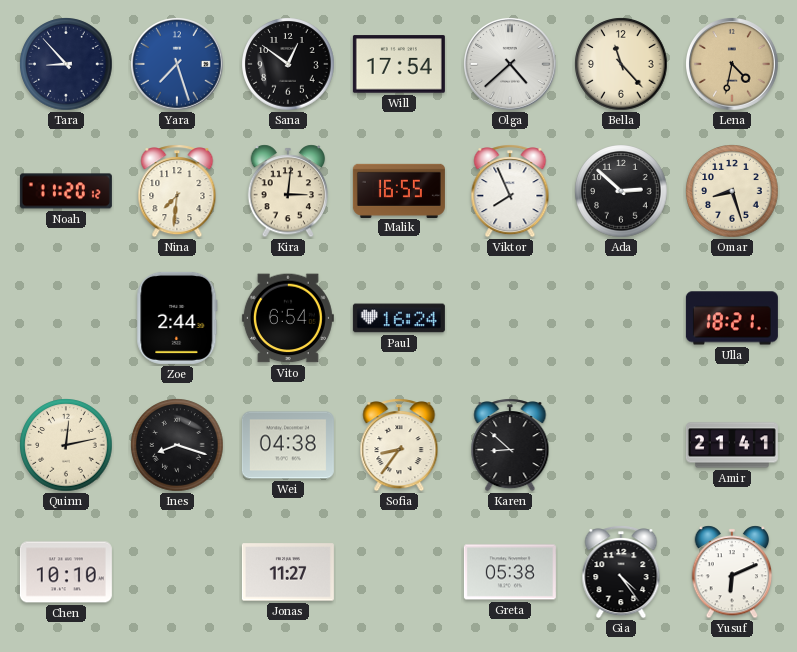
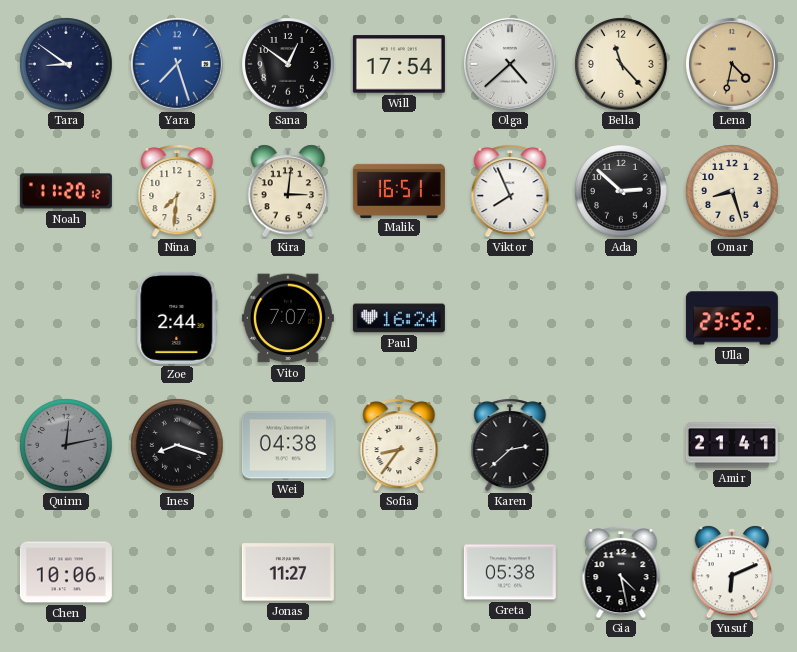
Tara: 8:53 -> 8:51 (66, 64)
Malik: 16:55 -> 16:51 (399, 190)
Vito: 6:54 -> 7:07 (288, 318)
Ulla: 18:21 -> 23:52 (732, 318)
Quinn dial: cream -> grey (66, 445)
Karen: 8:52 -> 2:38 (510, 445)
Chen: 10:10 -> 10:06 (66, 572)
Gia: 4:24 -> 4:28 (621, 572)
